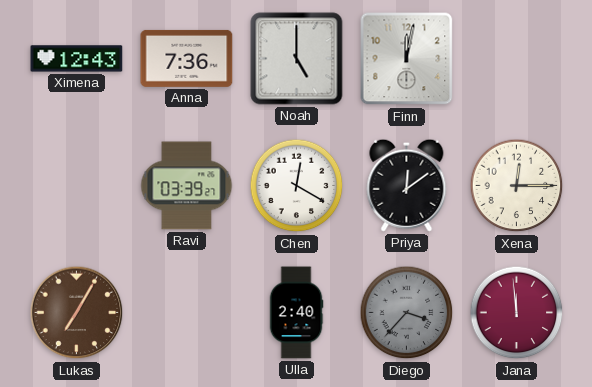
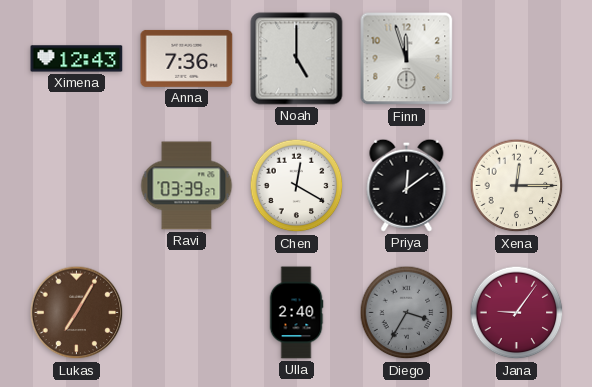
Finn: 12:02 -> 11:57 (407, 59)
Diego: 3:37 -> 3:35 (407, 313)
Jana: 11:59 -> 9:06 (517, 313)
